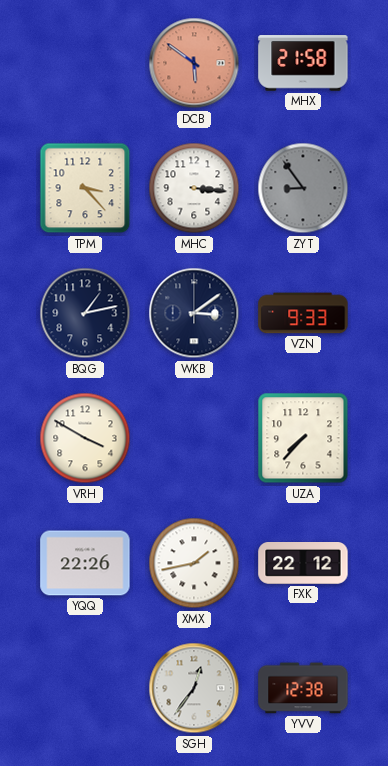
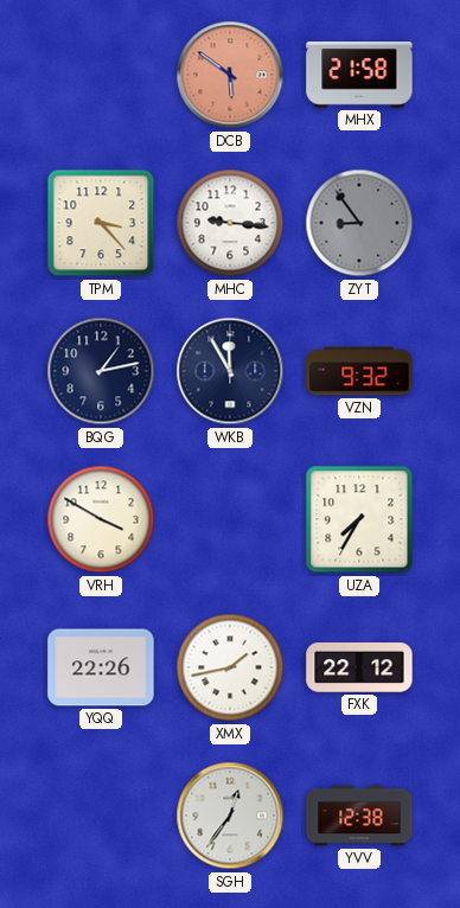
MHC: 3:16 -> 9:16 (230, 223)
WKB: 3:09 -> 11:55 (230, 371)
VZN: 9:33 -> 9:32 (359, 371)
UZA: 7:37 -> 7:35 (359, 519)
